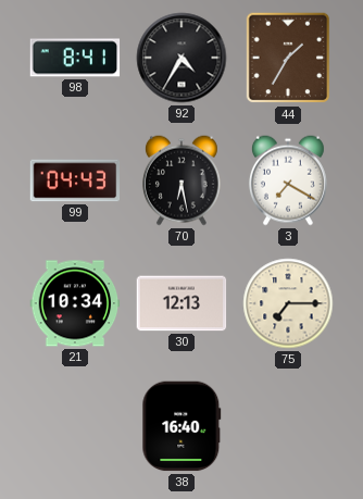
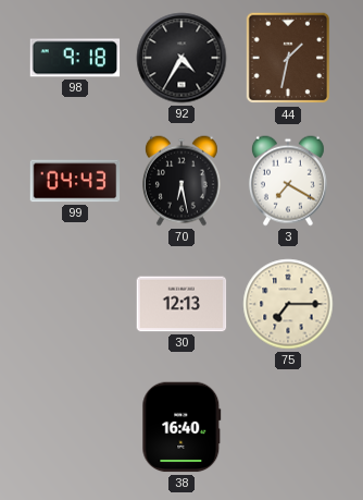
98: 8:41 -> 9:18 (75, 58)
44: 1:35 -> 1:32 (288, 58)
21: 10:34 -> none (75, 303)
